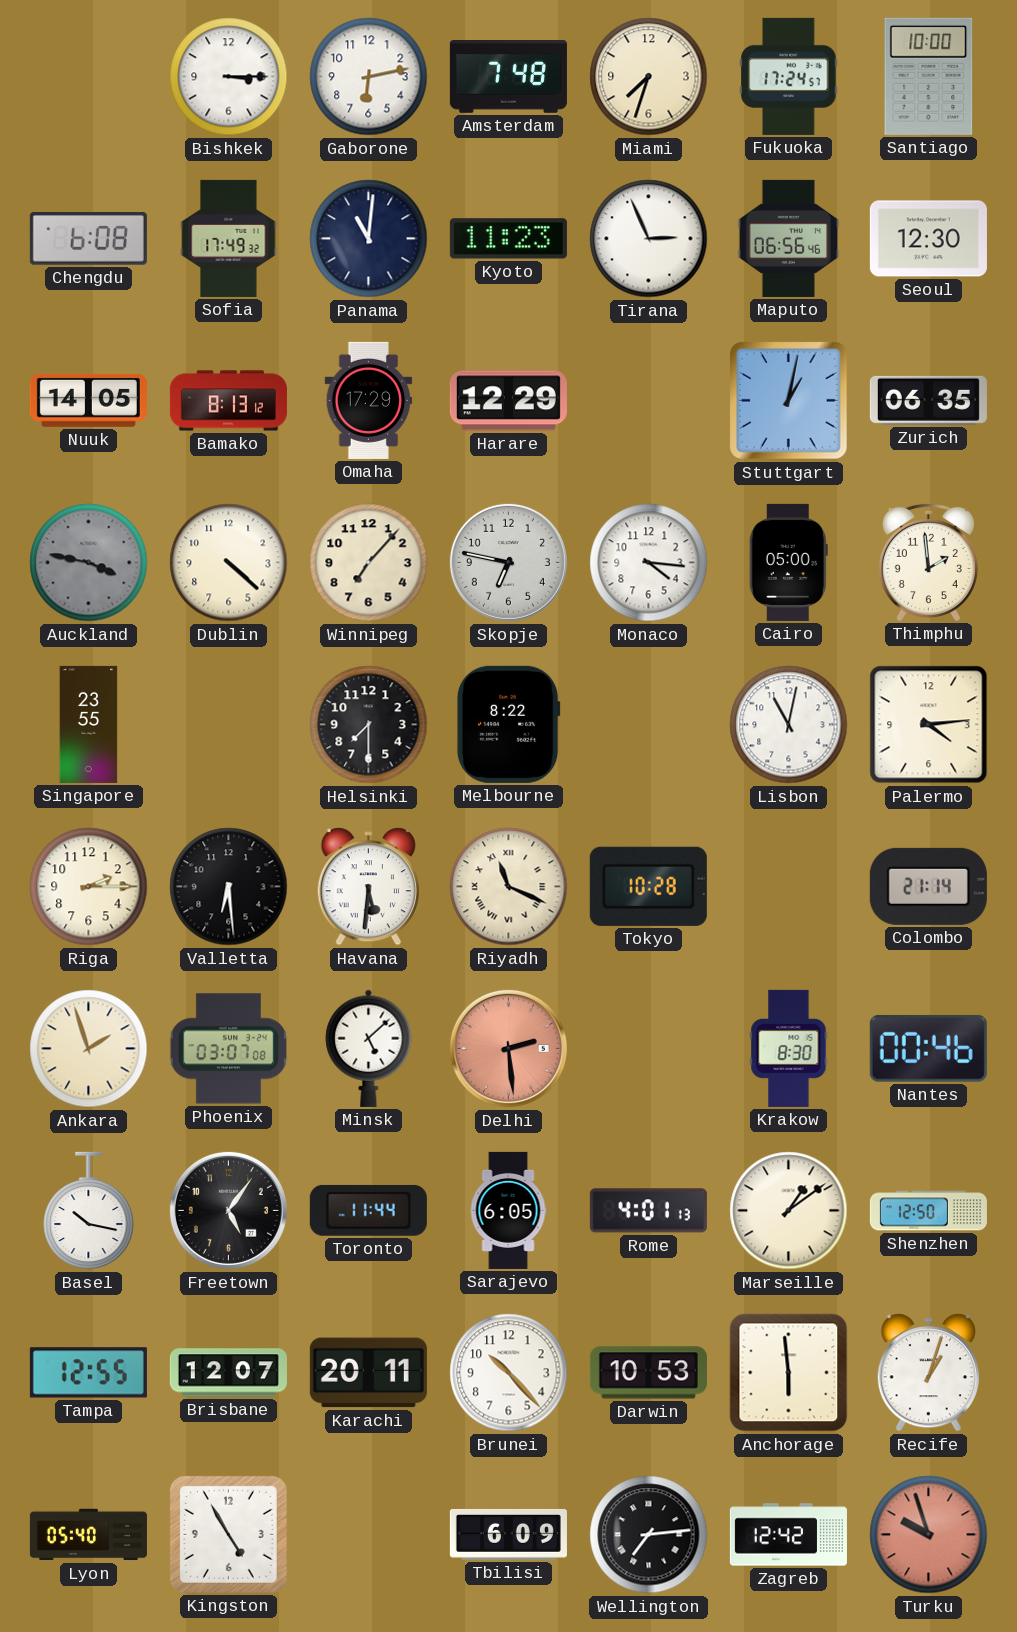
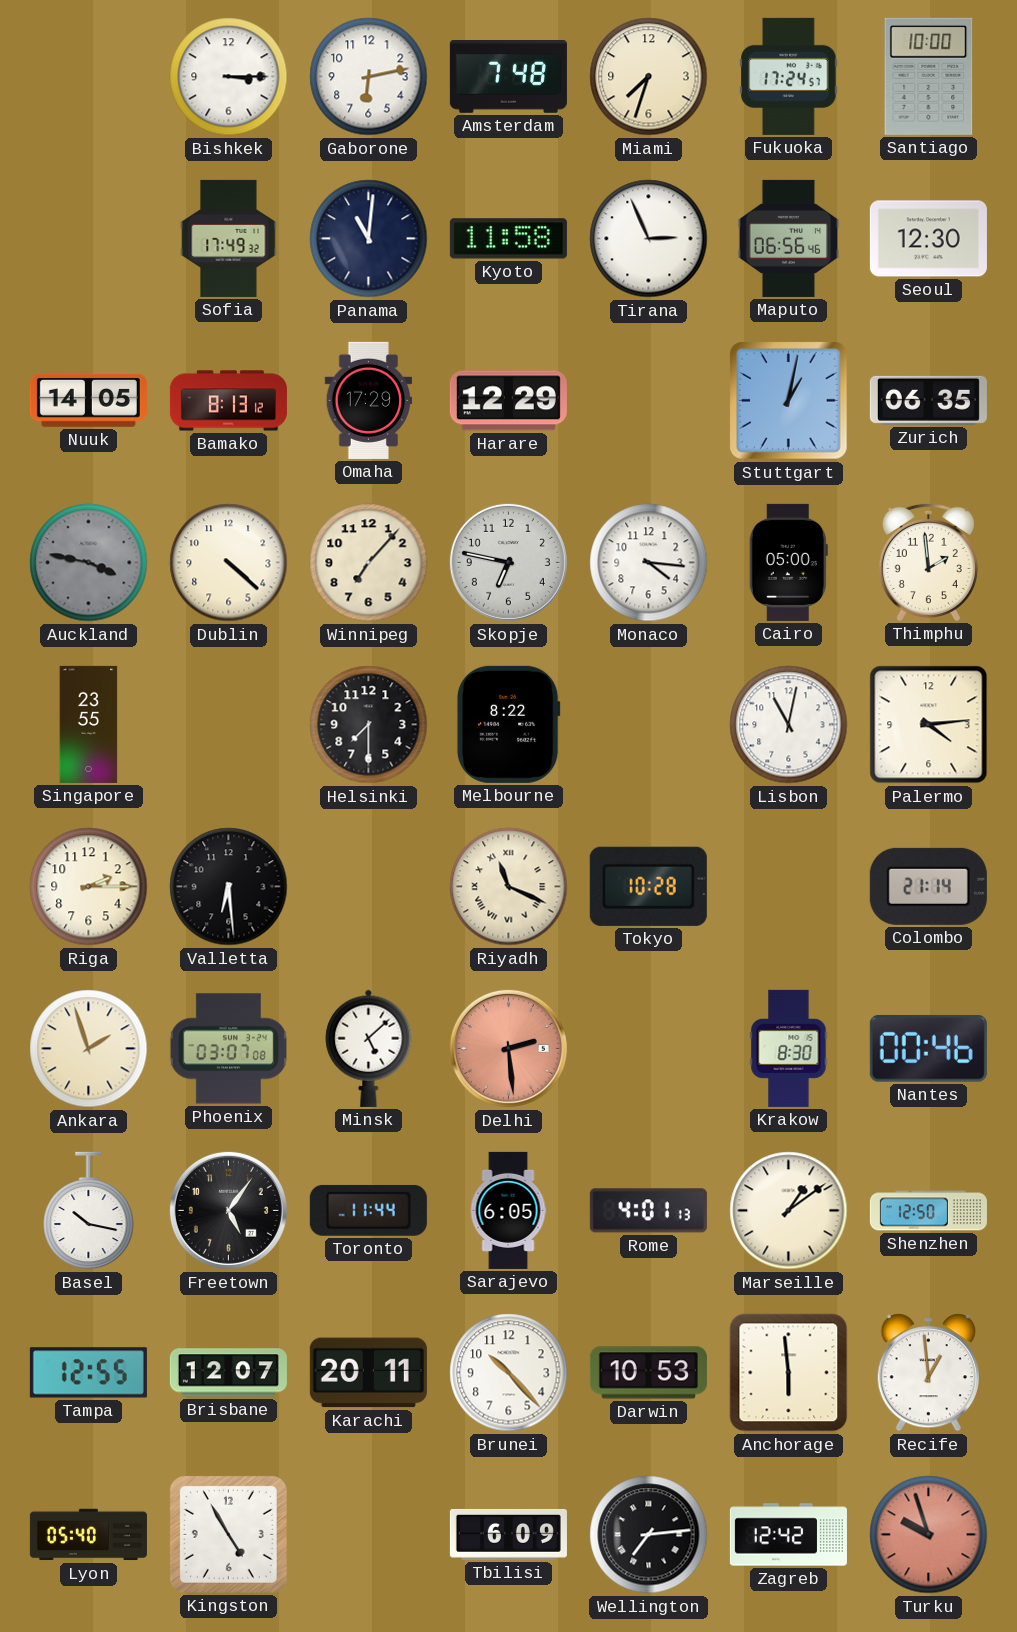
Chengdu: 6:08 -> none (88, 239)
Kyoto: 11:23 -> 11:58 (508, 239)
Havana: 5:31 -> none (368, 887)
Recife: 1:03 -> 12:59 (928, 1373)
